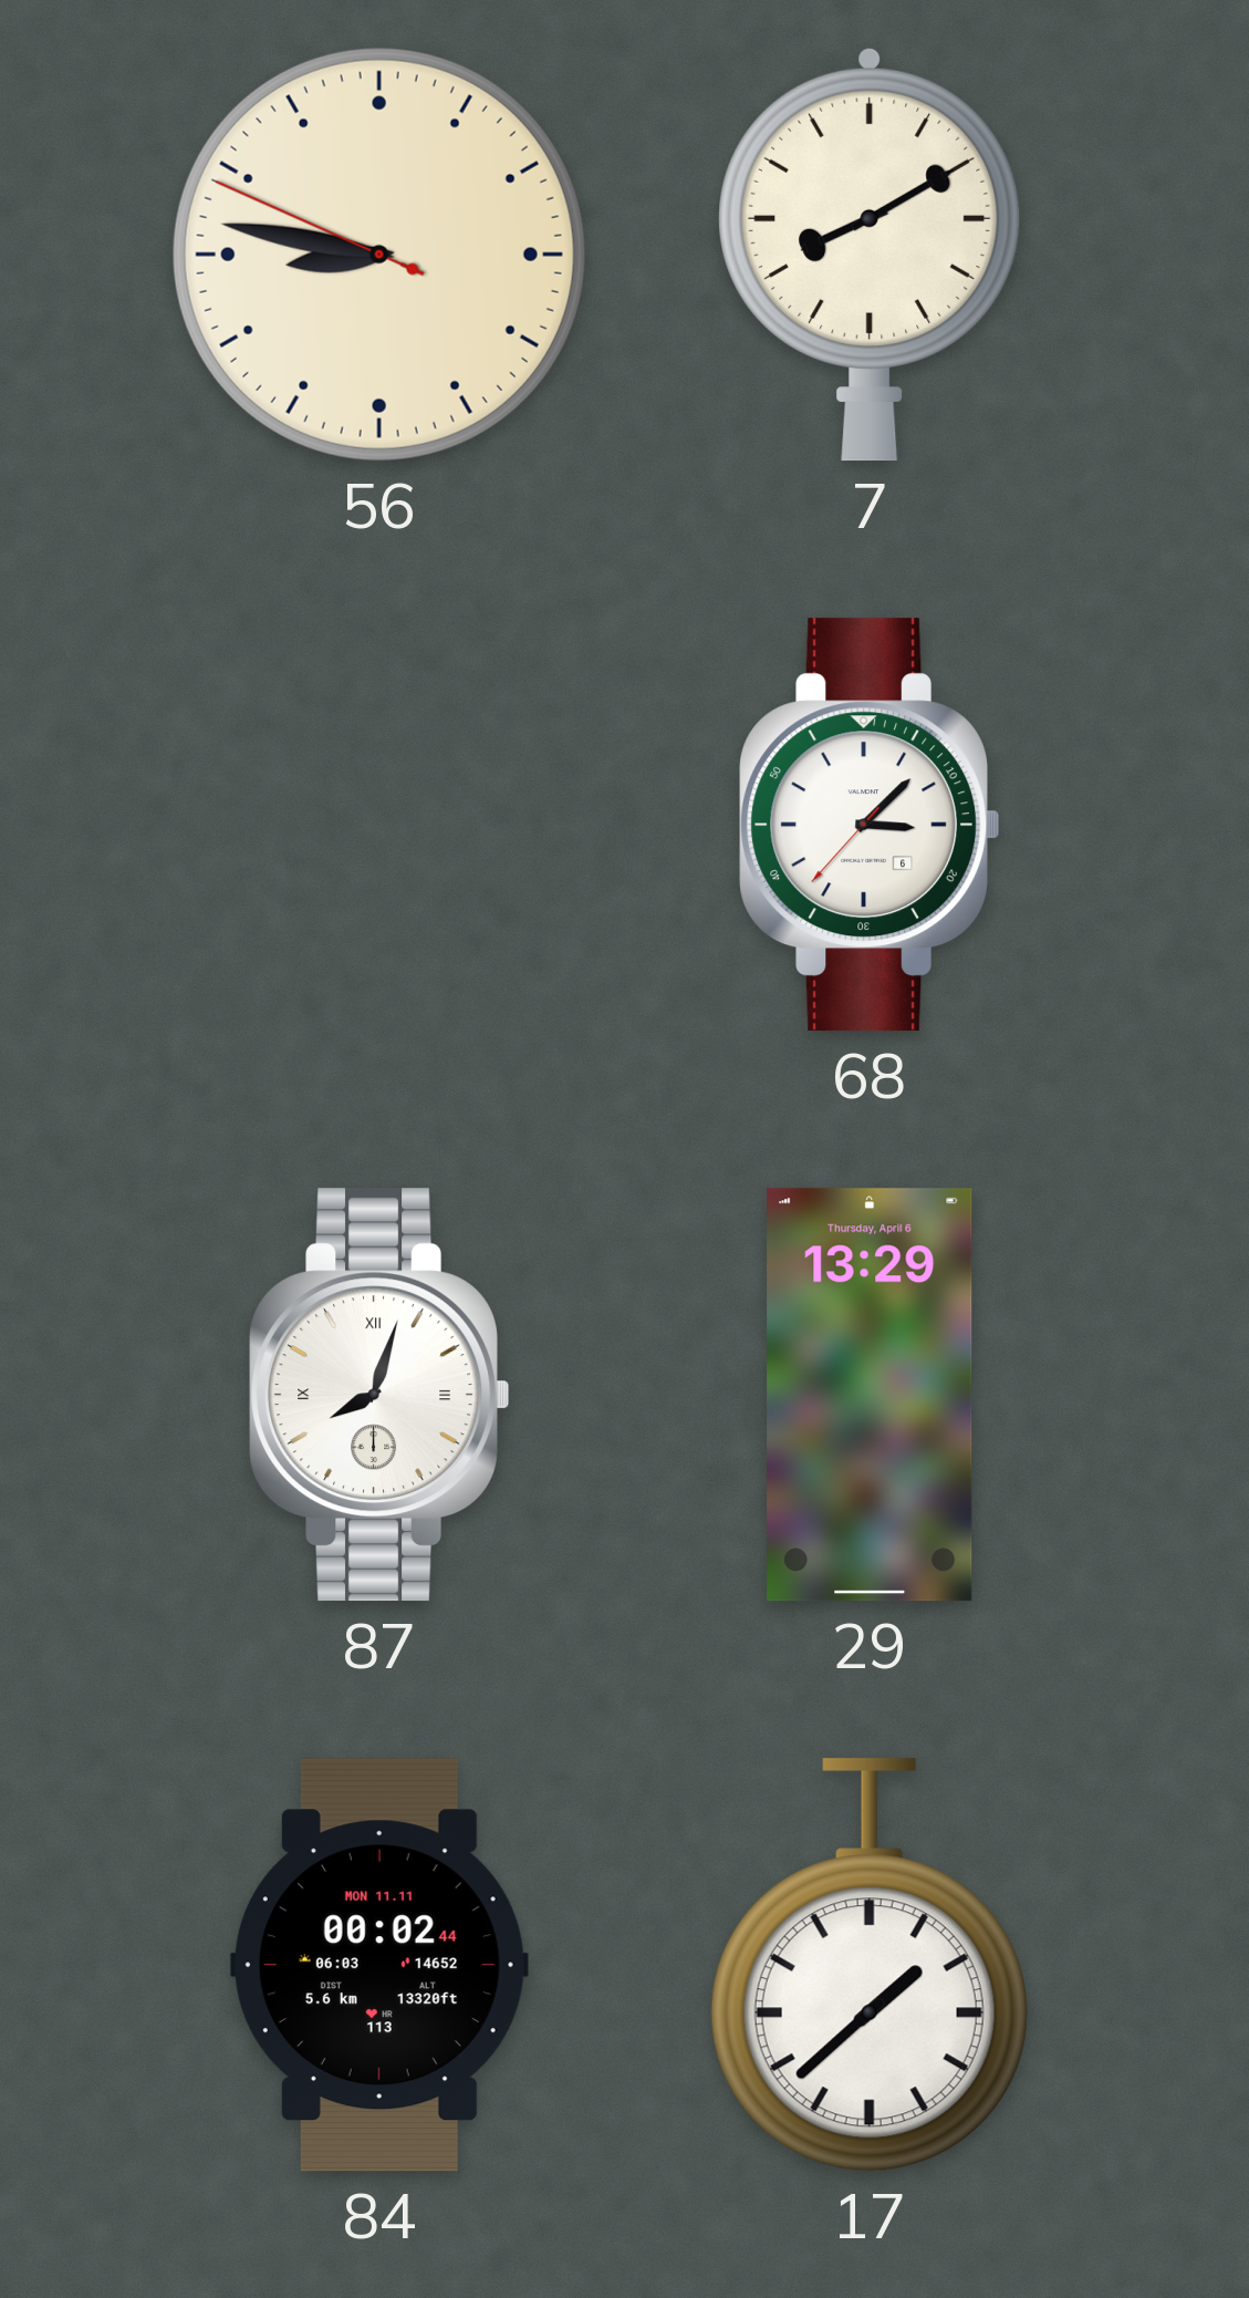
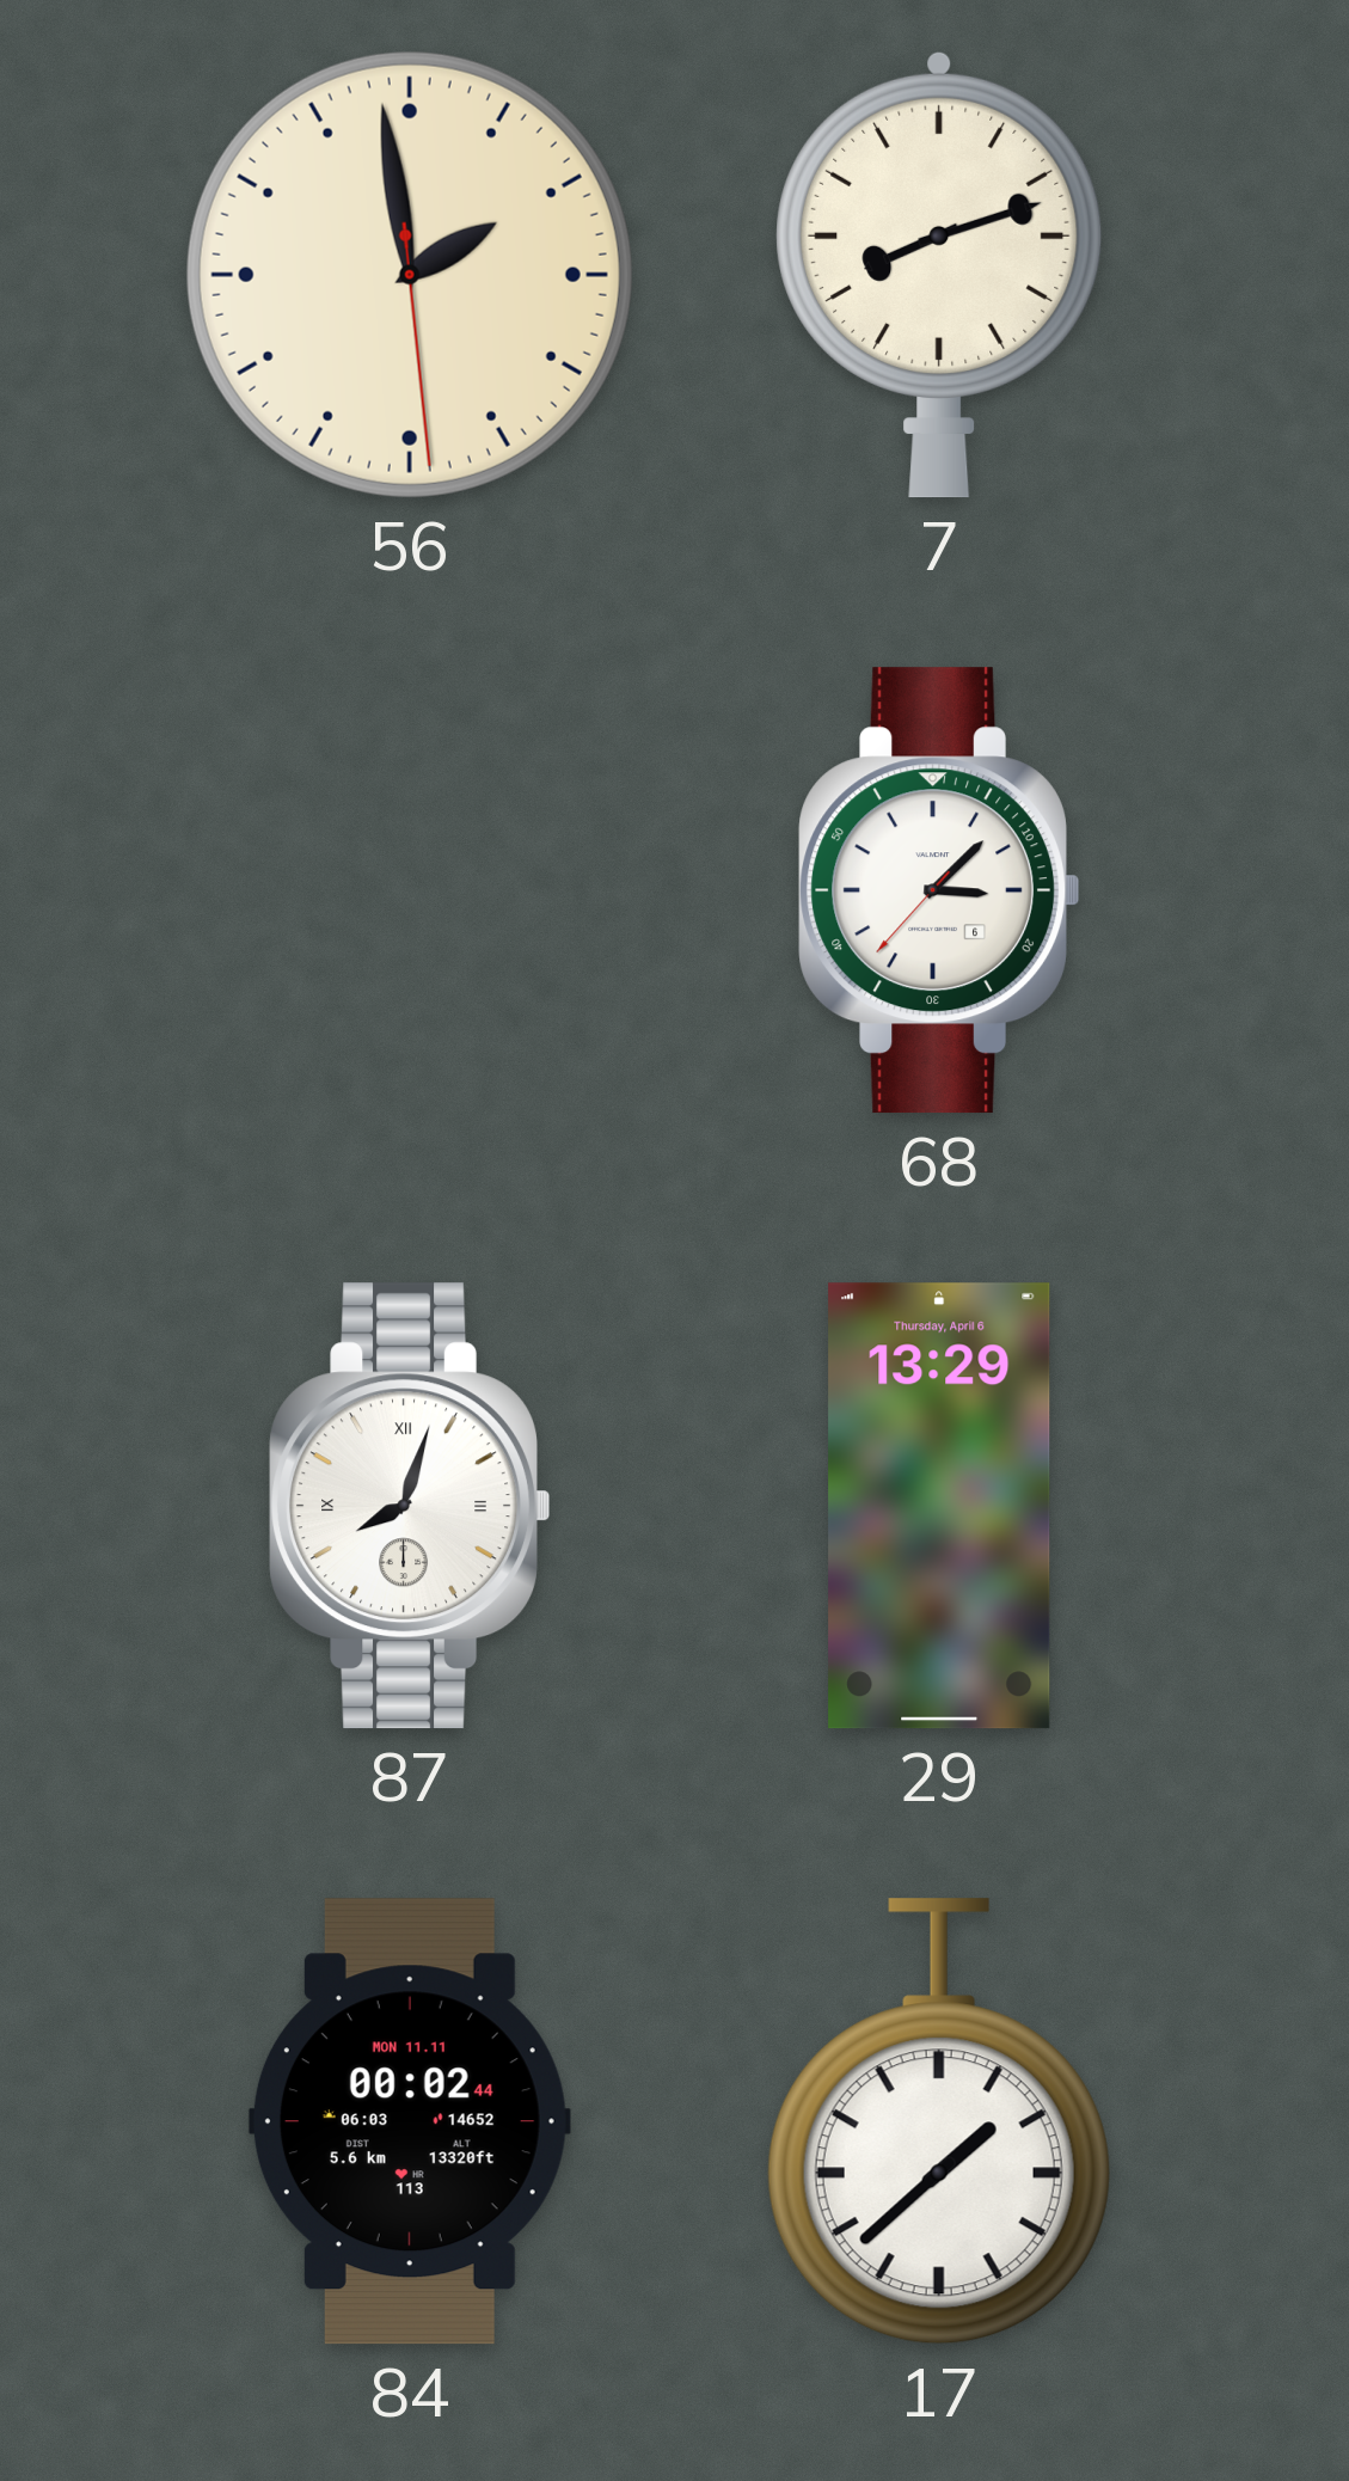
56: 8:46 -> 1:58 (410, 275)
7: 8:10 -> 8:12 (939, 275)
